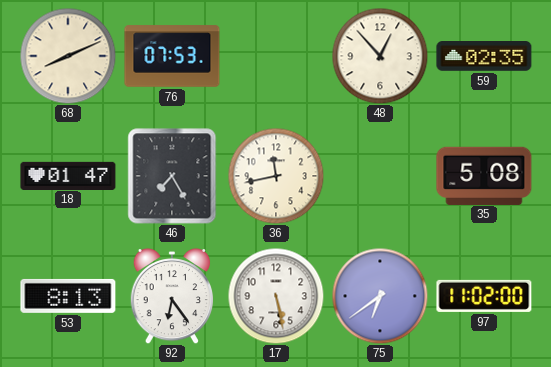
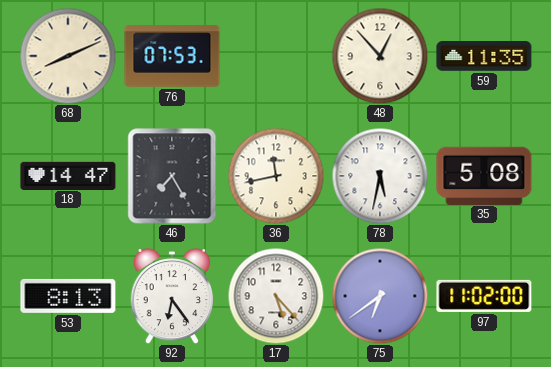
59: 02:35 -> 11:35 (484, 56)
18: 01:47 -> 14:47 (68, 175)
78: none -> 5:32 (380, 176)
17: 5:28 -> 5:23 (276, 296)
